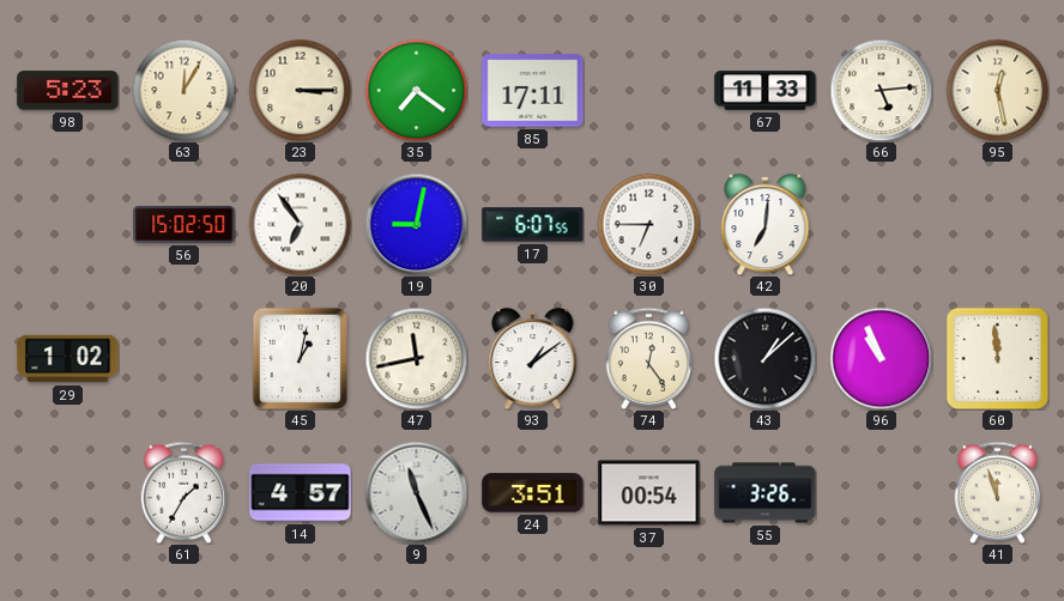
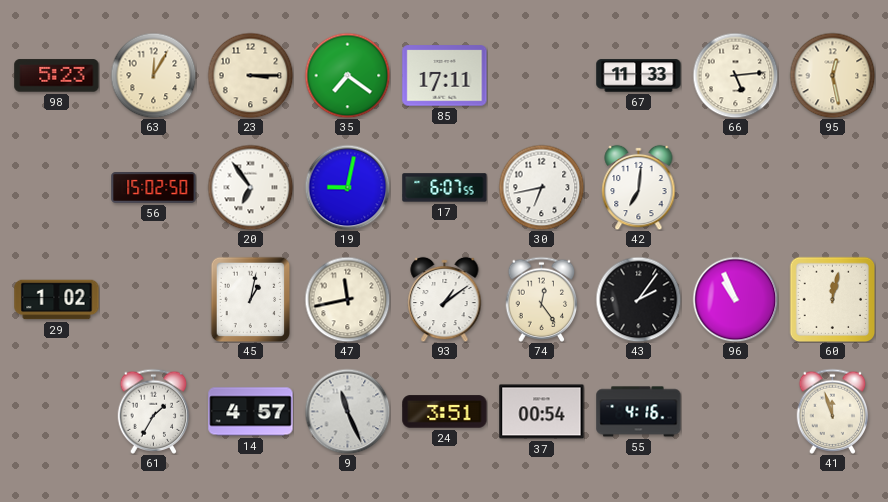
30: 6:45 -> 6:43 (541, 187)
43: 1:08 -> 2:06 (638, 299)
60: 11:59 -> 12:02 (832, 299)
55: 3:26 -> 4:16 (639, 412)
